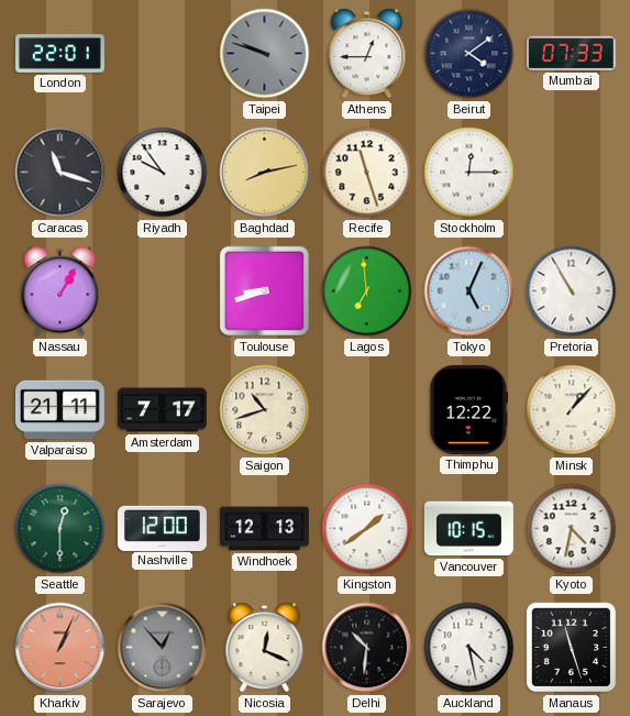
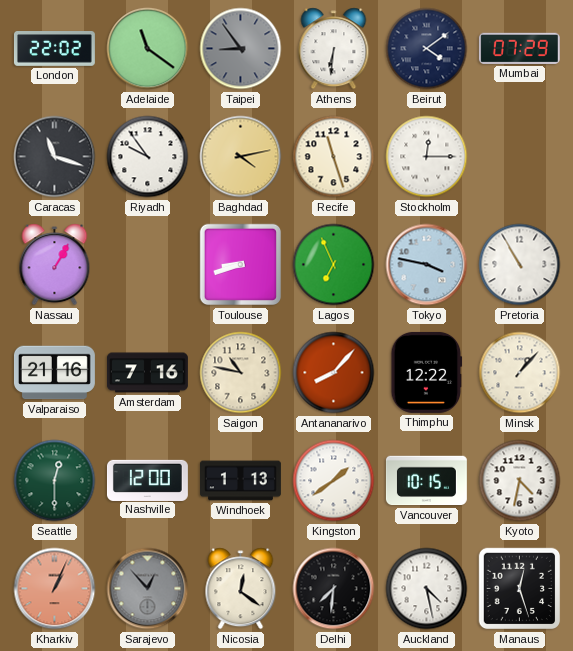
London: 22:01 -> 22:02 (54, 49)
Adelaide: none -> 11:21 (148, 49)
Taipei: 9:48 -> 8:54 (241, 49)
Athens: 12:45 -> 6:31 (334, 49)
Mumbai: 07:33 -> 07:29 (519, 48)
Baghdad: 8:13 -> 4:13 (241, 157)
Lagos: 6:59 -> 6:56 (334, 265)
Tokyo: 5:04 -> 3:47 (427, 265)
Valparaiso: 21:11 -> 21:16 (54, 373)
Amsterdam: 7:17 -> 7:16 (147, 373)
Saigon: 10:42 -> 10:47 (241, 373)
Antananarivo: none -> 8:07 (334, 373)
Windhoek: 12:13 -> 1:13 (240, 481)
Nicosia: 12:19 -> 12:21 (241, 589)
Delhi: 10:31 -> 7:31 (334, 589)
Manaus: 11:27 -> 12:27 (520, 589)
